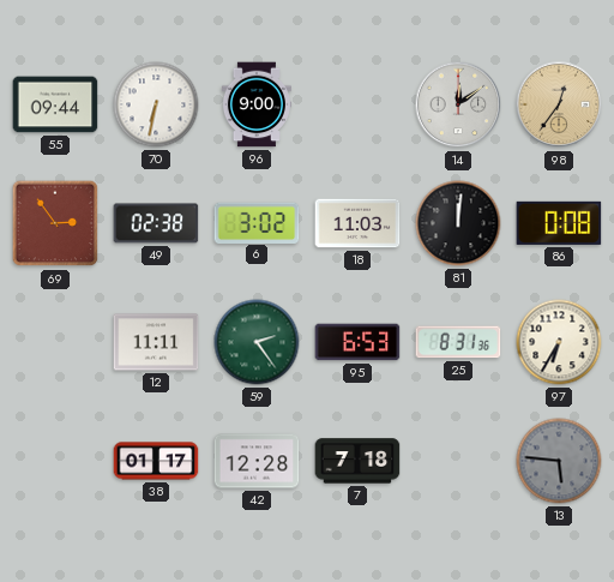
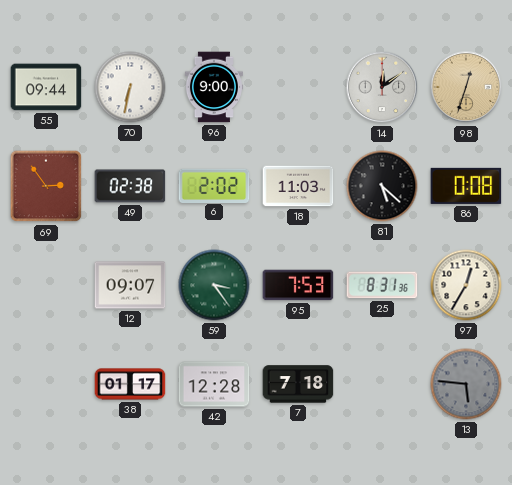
98: 12:36 -> 12:33 (466, 87)
6: 3:02 -> 2:02 (214, 185)
81: 12:01 -> 5:22 (382, 186)
12: 11:11 -> 09:07 (130, 285)
59: 2:24 -> 3:24 (214, 285)
95: 6:53 -> 7:53 (298, 285)
97: 6:35 -> 12:35 (466, 285)
